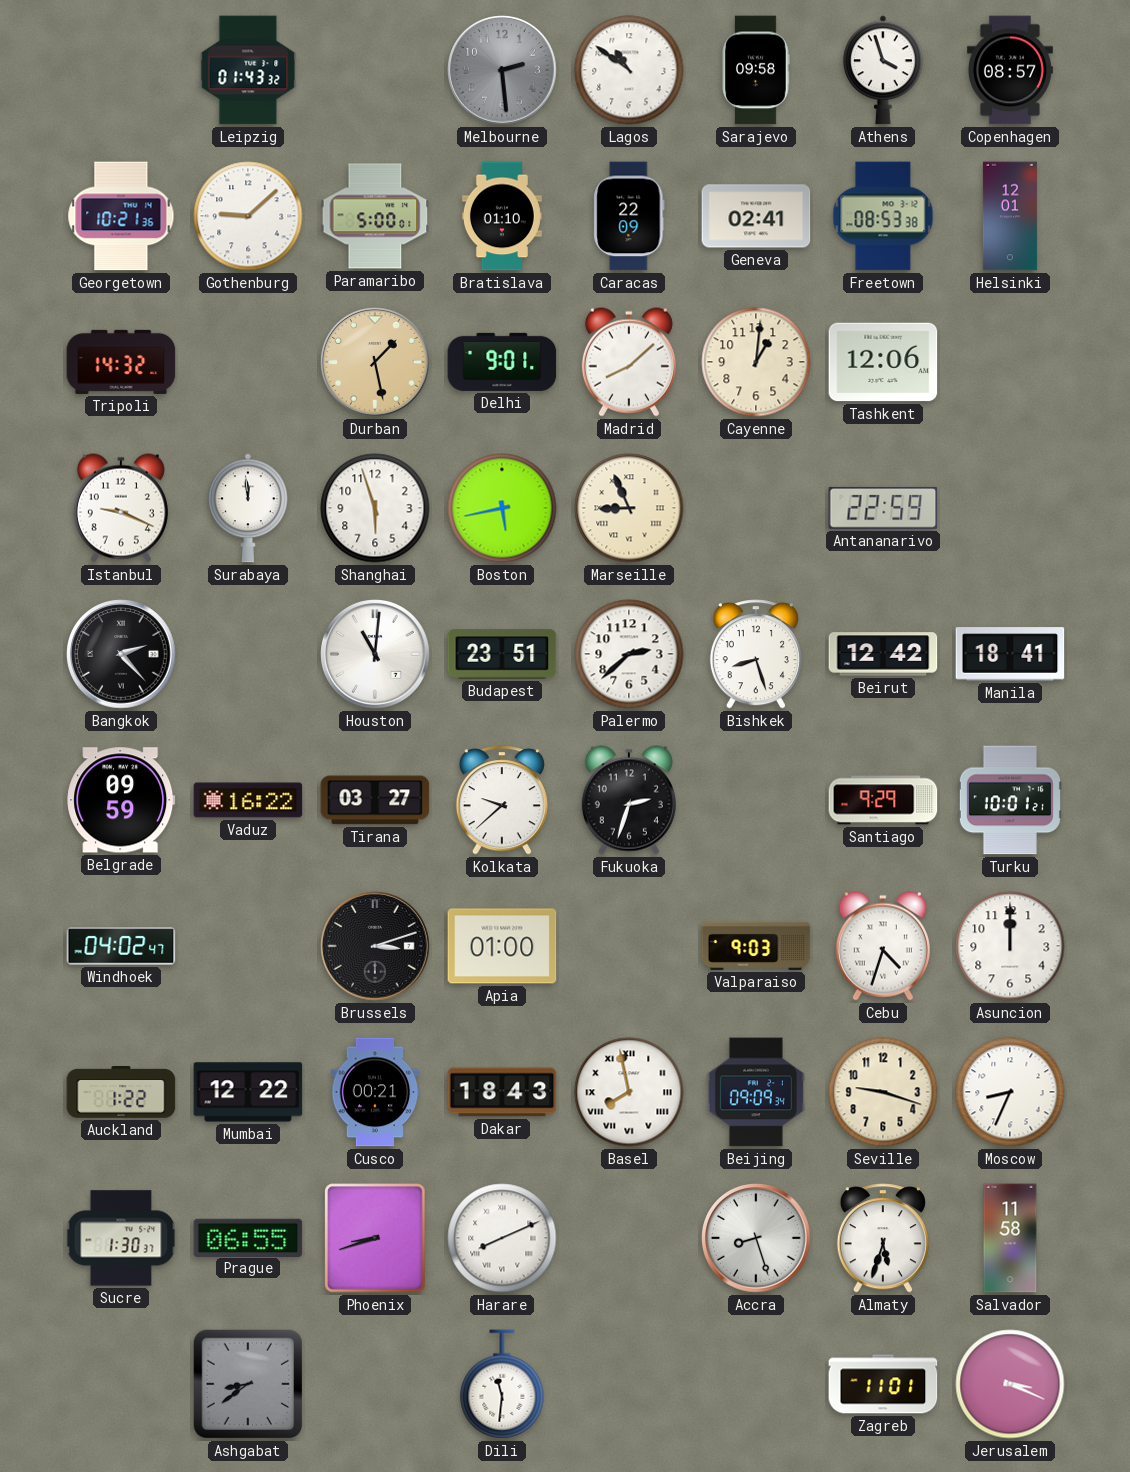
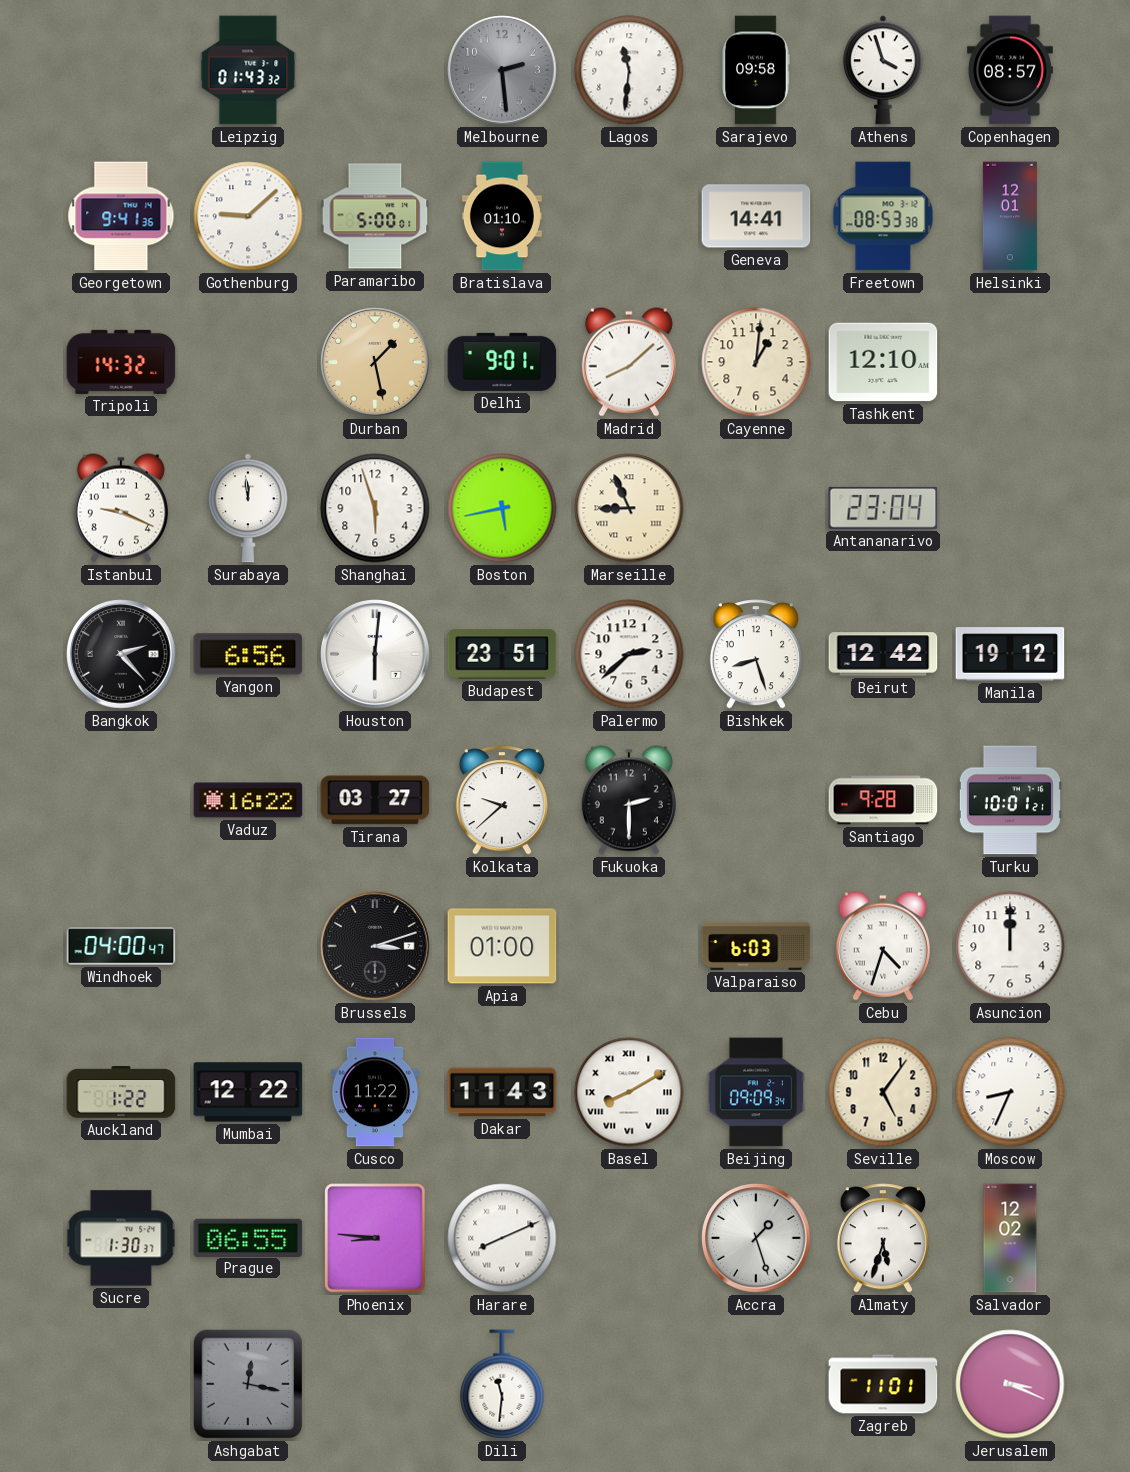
Lagos: 10:51 -> 11:31 (629, 70)
Georgetown: 10:21 -> 9:41 (121, 216)
Caracas: 22:09 -> none (629, 216)
Geneva: 02:41 -> 14:41 (756, 216)
Tashkent: 12:06 -> 12:10 (883, 362)
Antananarivo: 22:59 -> 23:04 (883, 508)
Yangon: none -> 6:56 (248, 654)
Houston: 11:01 -> 6:01 (375, 654)
Manila: 18:41 -> 19:12 (1010, 654)
Belgrade: 09:59 -> none (121, 800)
Fukuoka: 2:33 -> 2:30 (629, 800)
Santiago: 9:29 -> 9:28 (883, 800)
Windhoek: 04:02 -> 04:00 (121, 946)
Valparaiso: 9:03 -> 6:03 (756, 946)
Cusco: 00:21 -> 11:22 (375, 1092)
Dakar: 18:43 -> 11:43 (502, 1092)
Basel: 7:58 -> 8:10 (629, 1092)
Seville: 9:18 -> 5:06 (883, 1092)
Phoenix: 8:42 -> 8:46 (375, 1238)
Accra: 8:27 -> 1:27 (756, 1238)
Salvador: 11:58 -> 12:02 (1010, 1238)
Ashgabat: 8:39 -> 12:17 (248, 1384)
